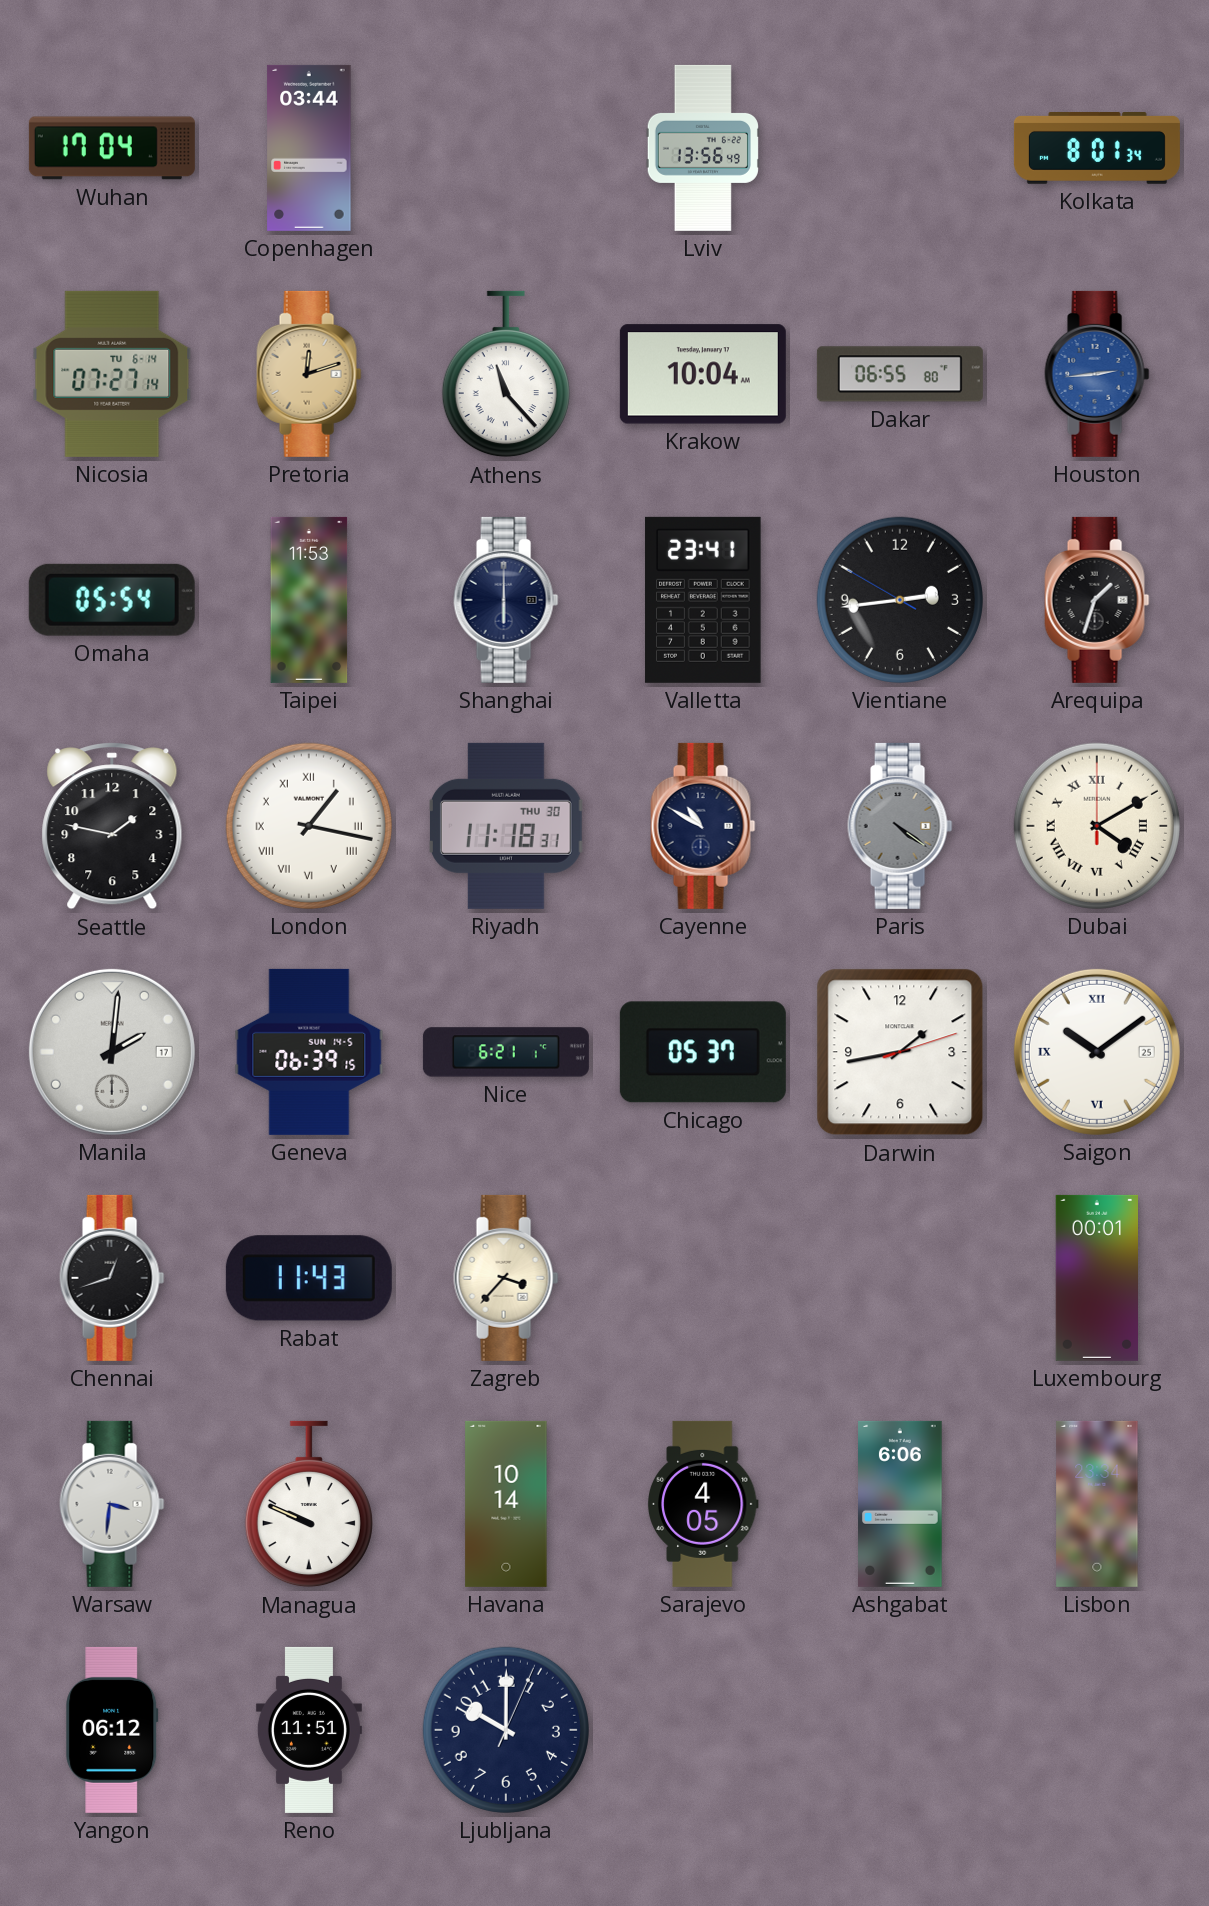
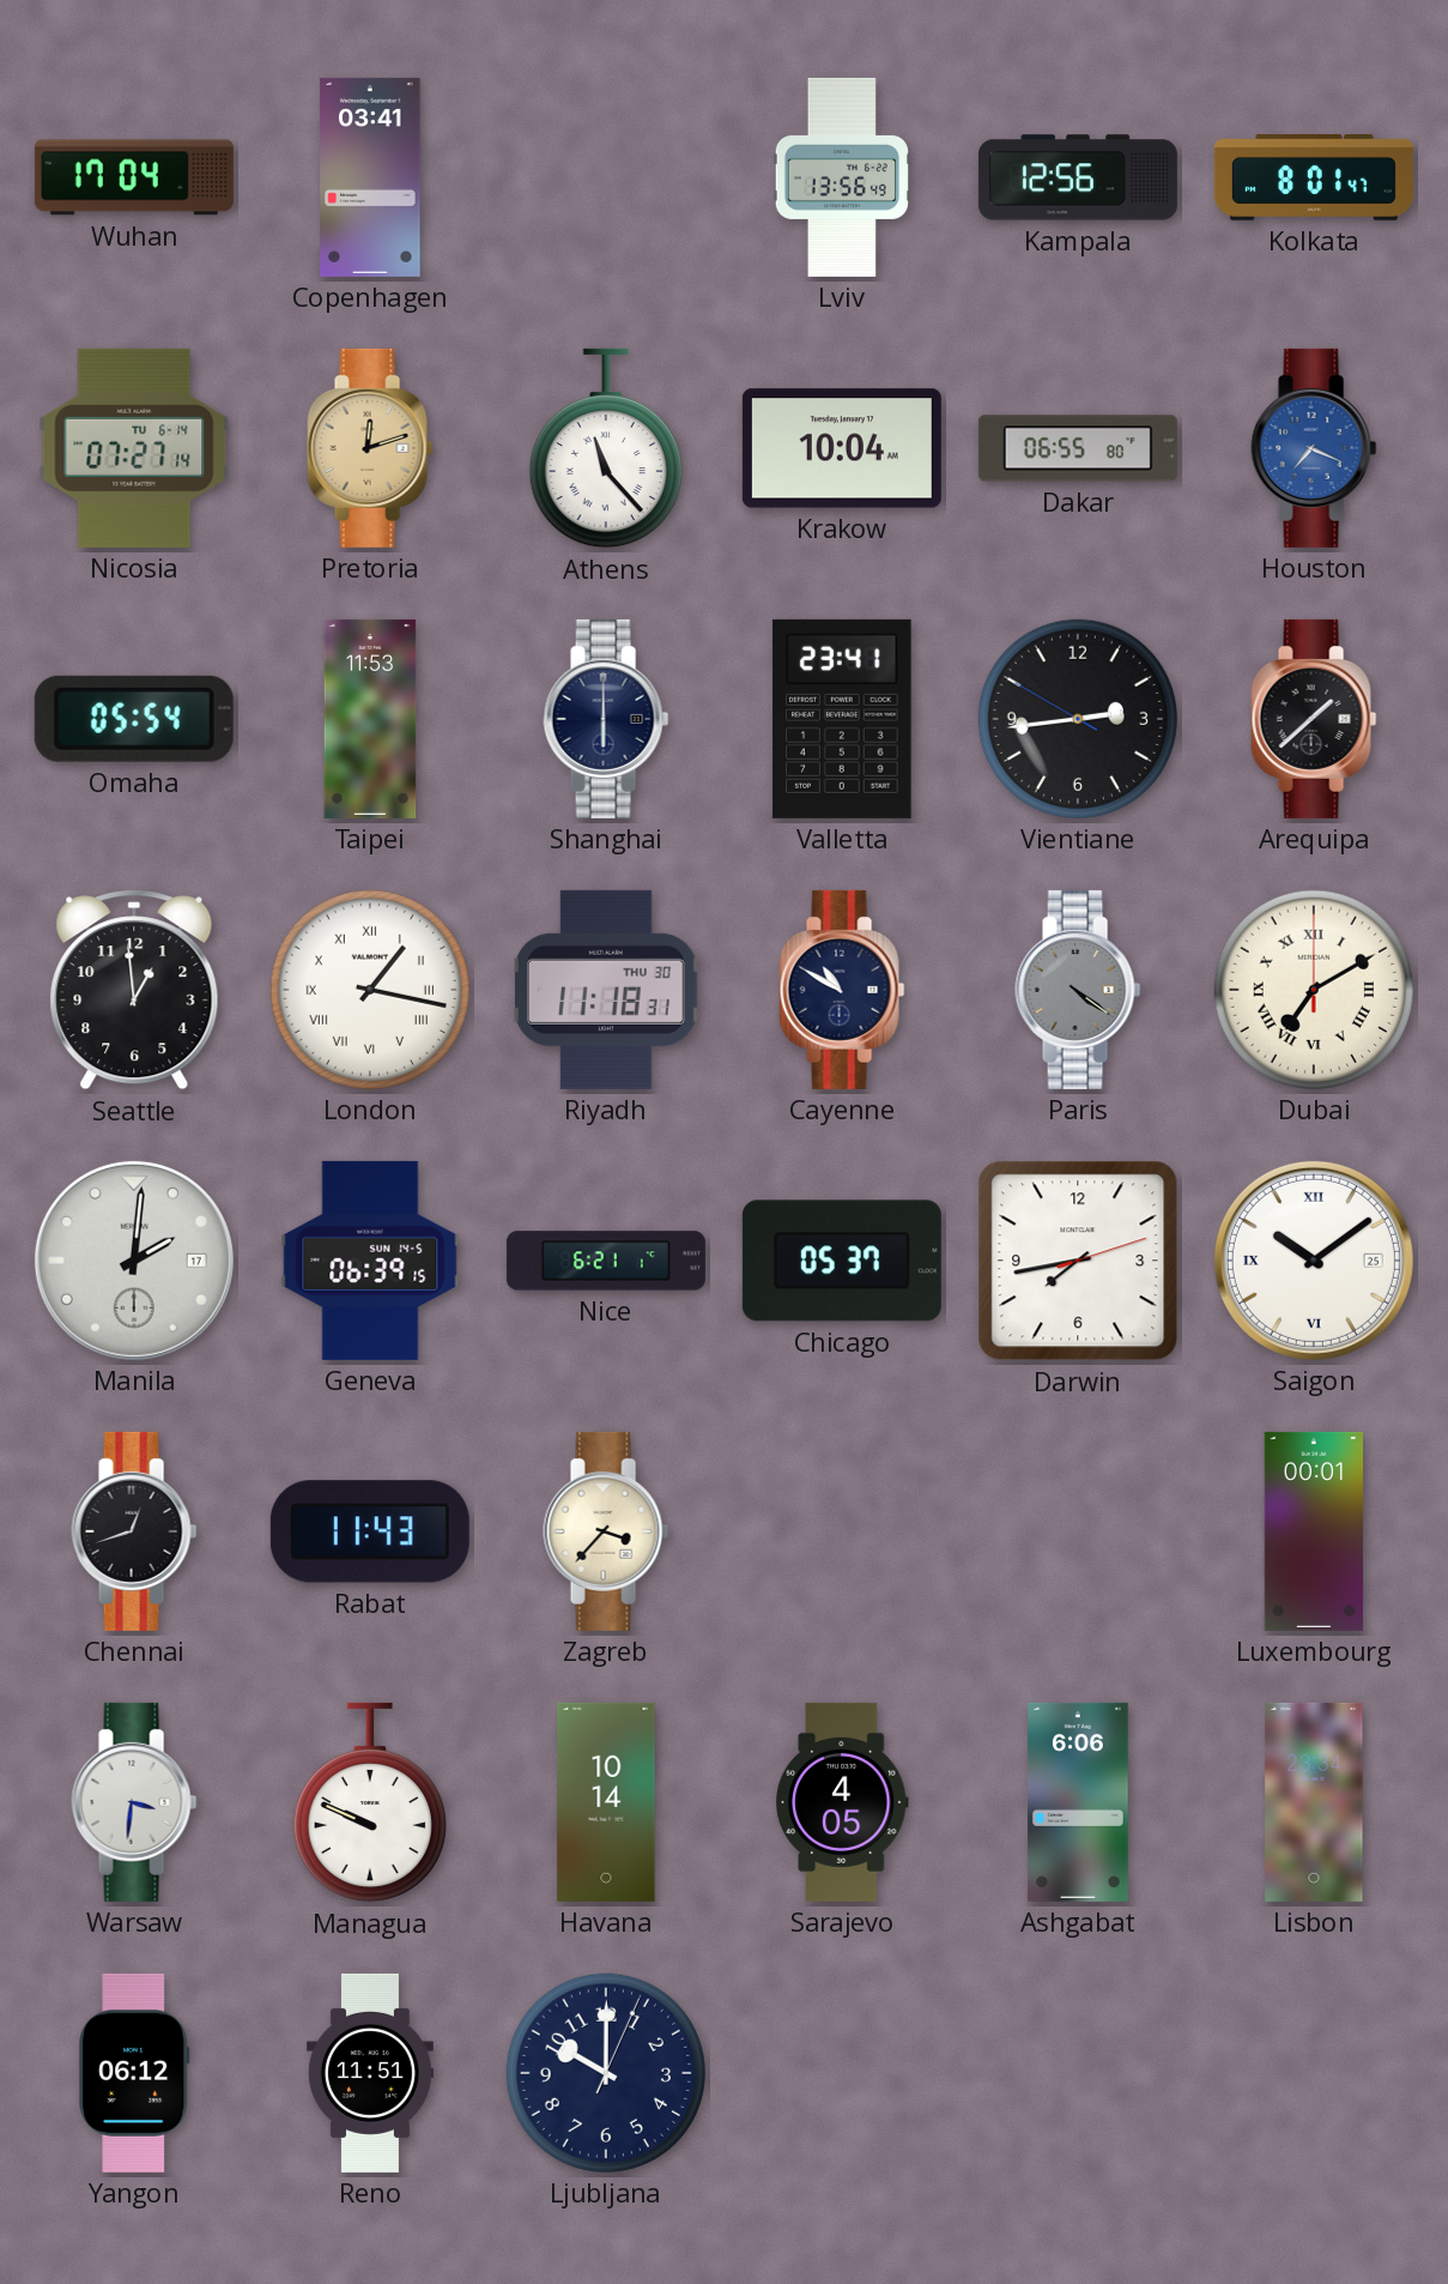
Copenhagen: 03:44 -> 03:41 (370, 177)
Kampala: none -> 12:56 (1078, 177)
Kolkata: 8:01:34 -> 8:01:47 (1314, 179)
Houston: 2:44 -> 7:19 (1314, 448)
Arequipa: 1:33 -> 1:38 (1314, 719)
Seattle: 1:47 -> 12:59 (134, 990)
Dubai: 4:10 -> 7:10 (1314, 990)
Darwin: 1:43 -> 7:43 (1078, 1261)
